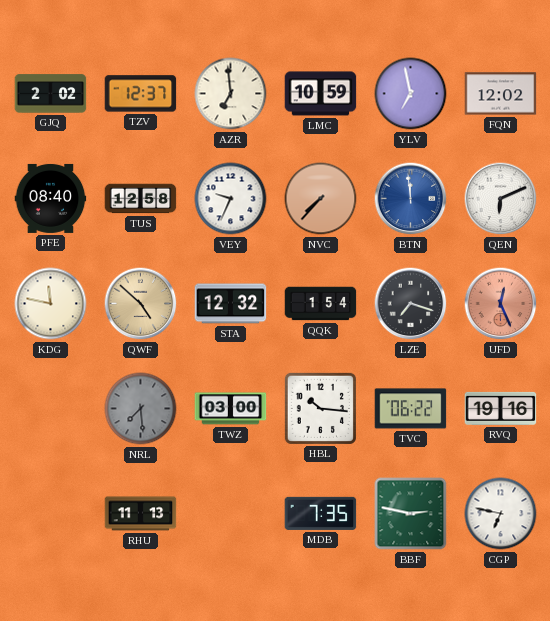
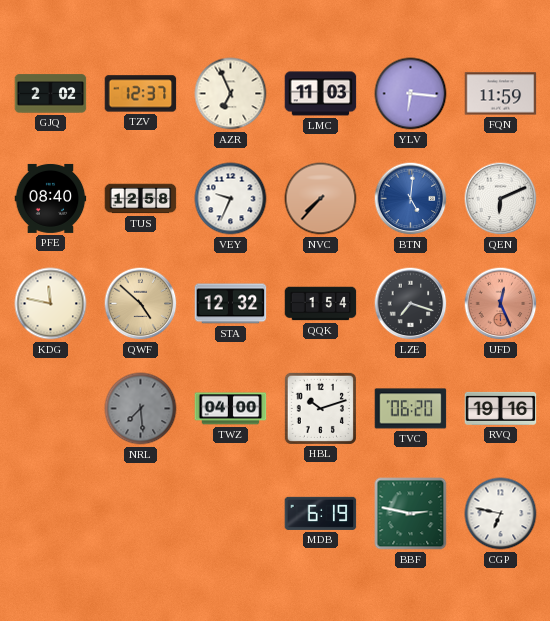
AZR: 6:59 -> 6:56 (231, 94)
LMC: 10:59 -> 11:03 (321, 94)
YLV: 6:58 -> 6:16 (411, 94)
FQN: 12:02 -> 11:59 (501, 94)
BTN: 11:59 -> 5:01 (411, 199)
TWZ: 03:00 -> 04:00 (231, 409)
HBL: 10:16 -> 10:12 (320, 408)
TVC: 06:22 -> 06:20 (411, 409)
RHU: 11:13 -> none (141, 514)
MDB: 7:35 -> 6:19 (321, 513)
